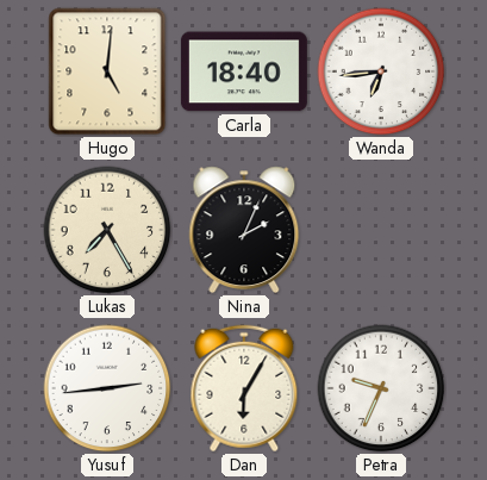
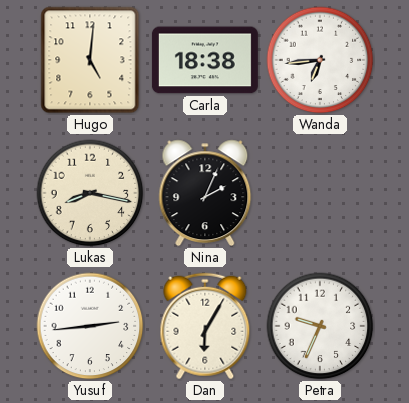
Carla: 18:40 -> 18:38 (205, 60)
Lukas: 7:25 -> 8:17 (90, 193)
